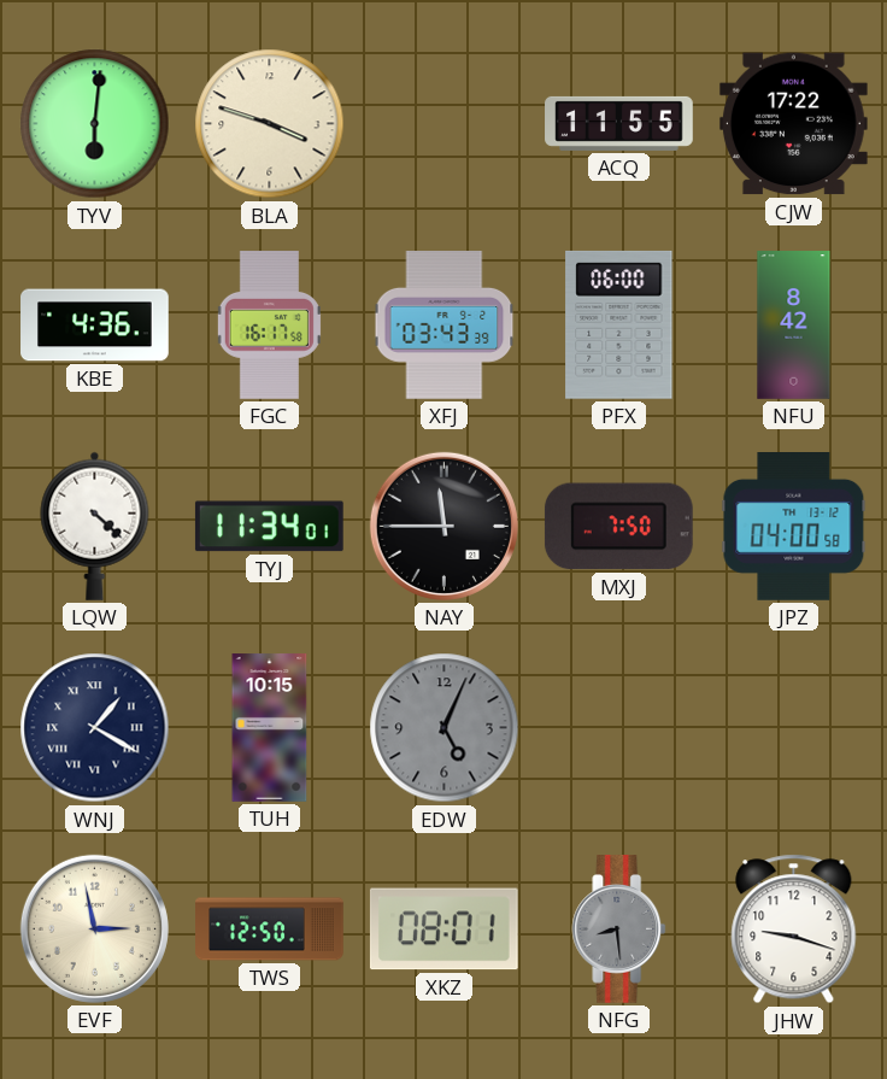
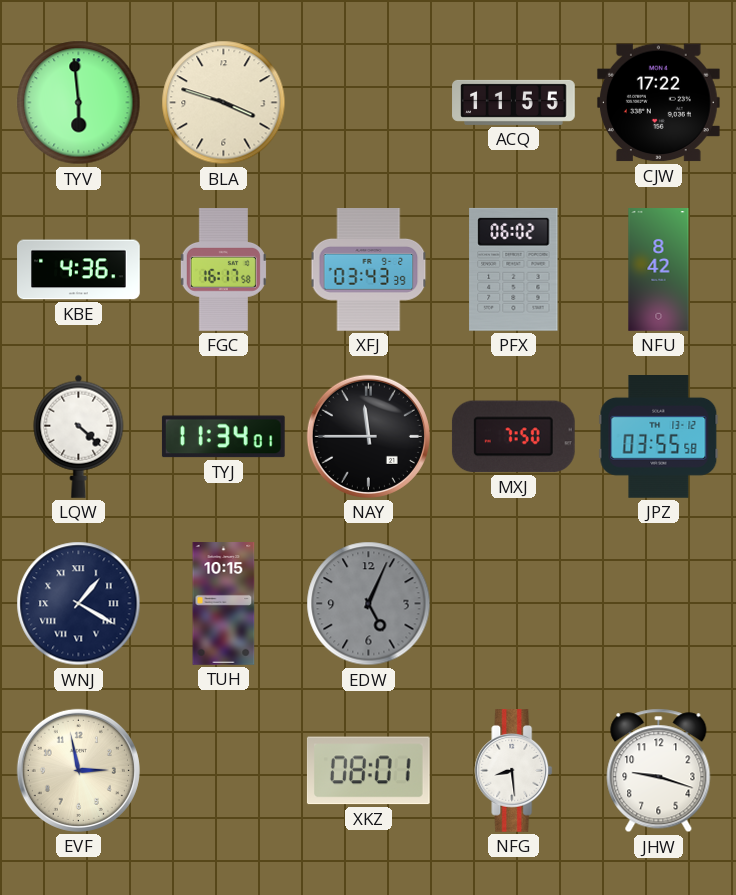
TYV: 6:01 -> 5:59 (79, 103)
PFX: 06:00 -> 06:02 (514, 269)
JPZ: 04:00 -> 03:55 (659, 437)
TWS: 12:50 -> none (270, 930)
NFG dial: grey -> white (514, 771)
